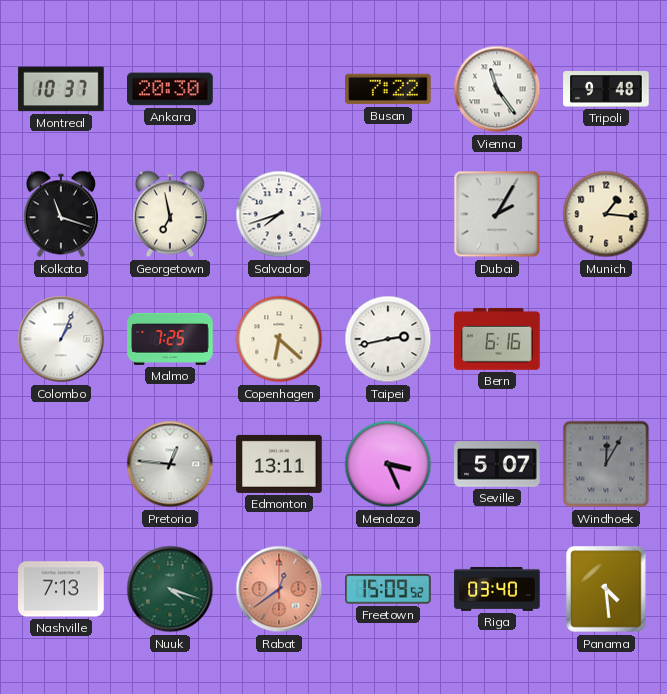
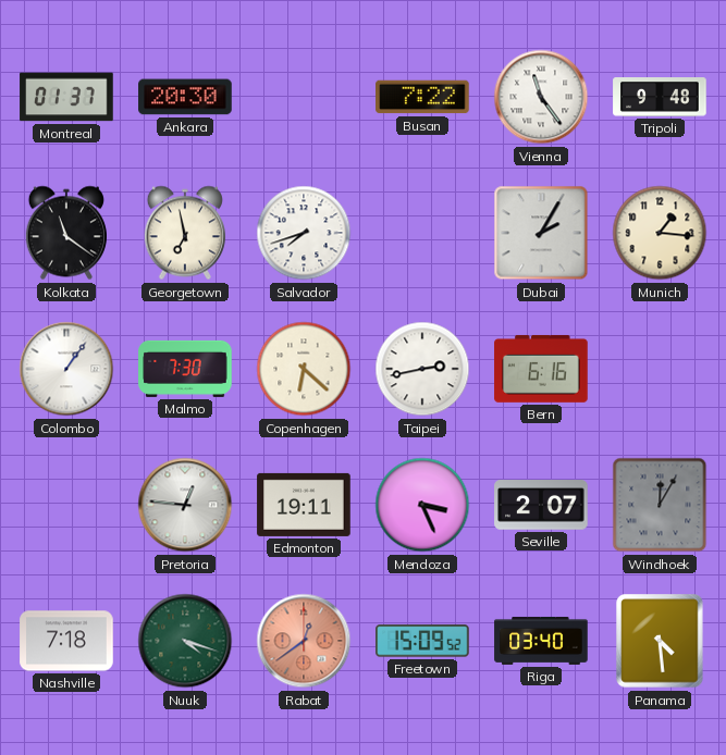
Montreal: 10:37 -> 01:37 (66, 97)
Kolkata: 11:18 -> 11:21 (66, 233)
Colombo: 1:04 -> 1:06 (66, 369)
Malmo: 7:25 -> 7:30 (185, 369)
Edmonton: 13:11 -> 19:11 (304, 505)
Seville: 5:07 -> 2:07 (541, 505)
Nashville: 7:13 -> 7:18 (66, 641)
